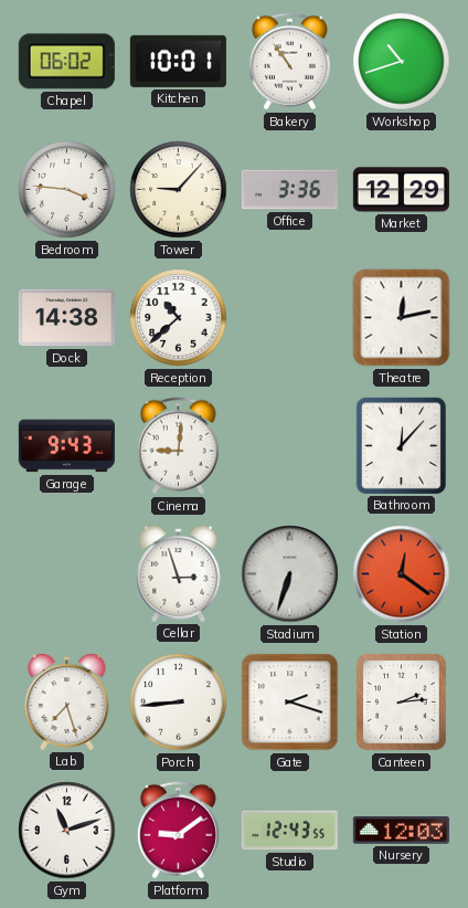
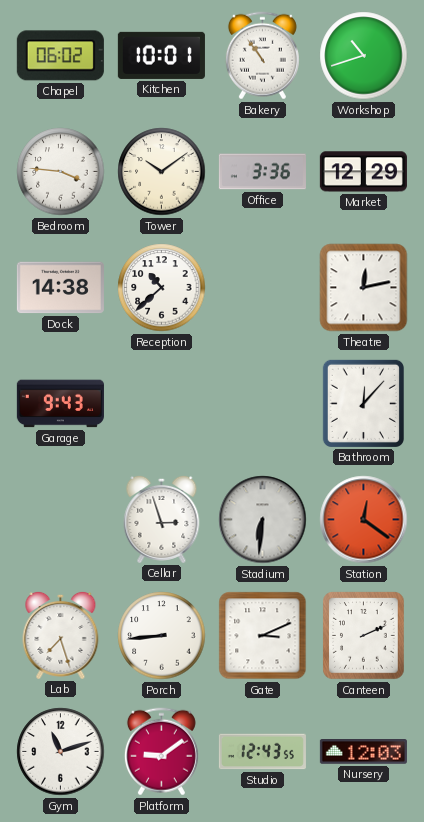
Tower: 9:07 -> 10:09 (162, 172)
Cinema: 9:01 -> none (178, 446)
Stadium: 6:33 -> 6:31 (263, 520)
Gate: 2:18 -> 3:11 (263, 636)
Canteen: 2:14 -> 2:11 (364, 636)
